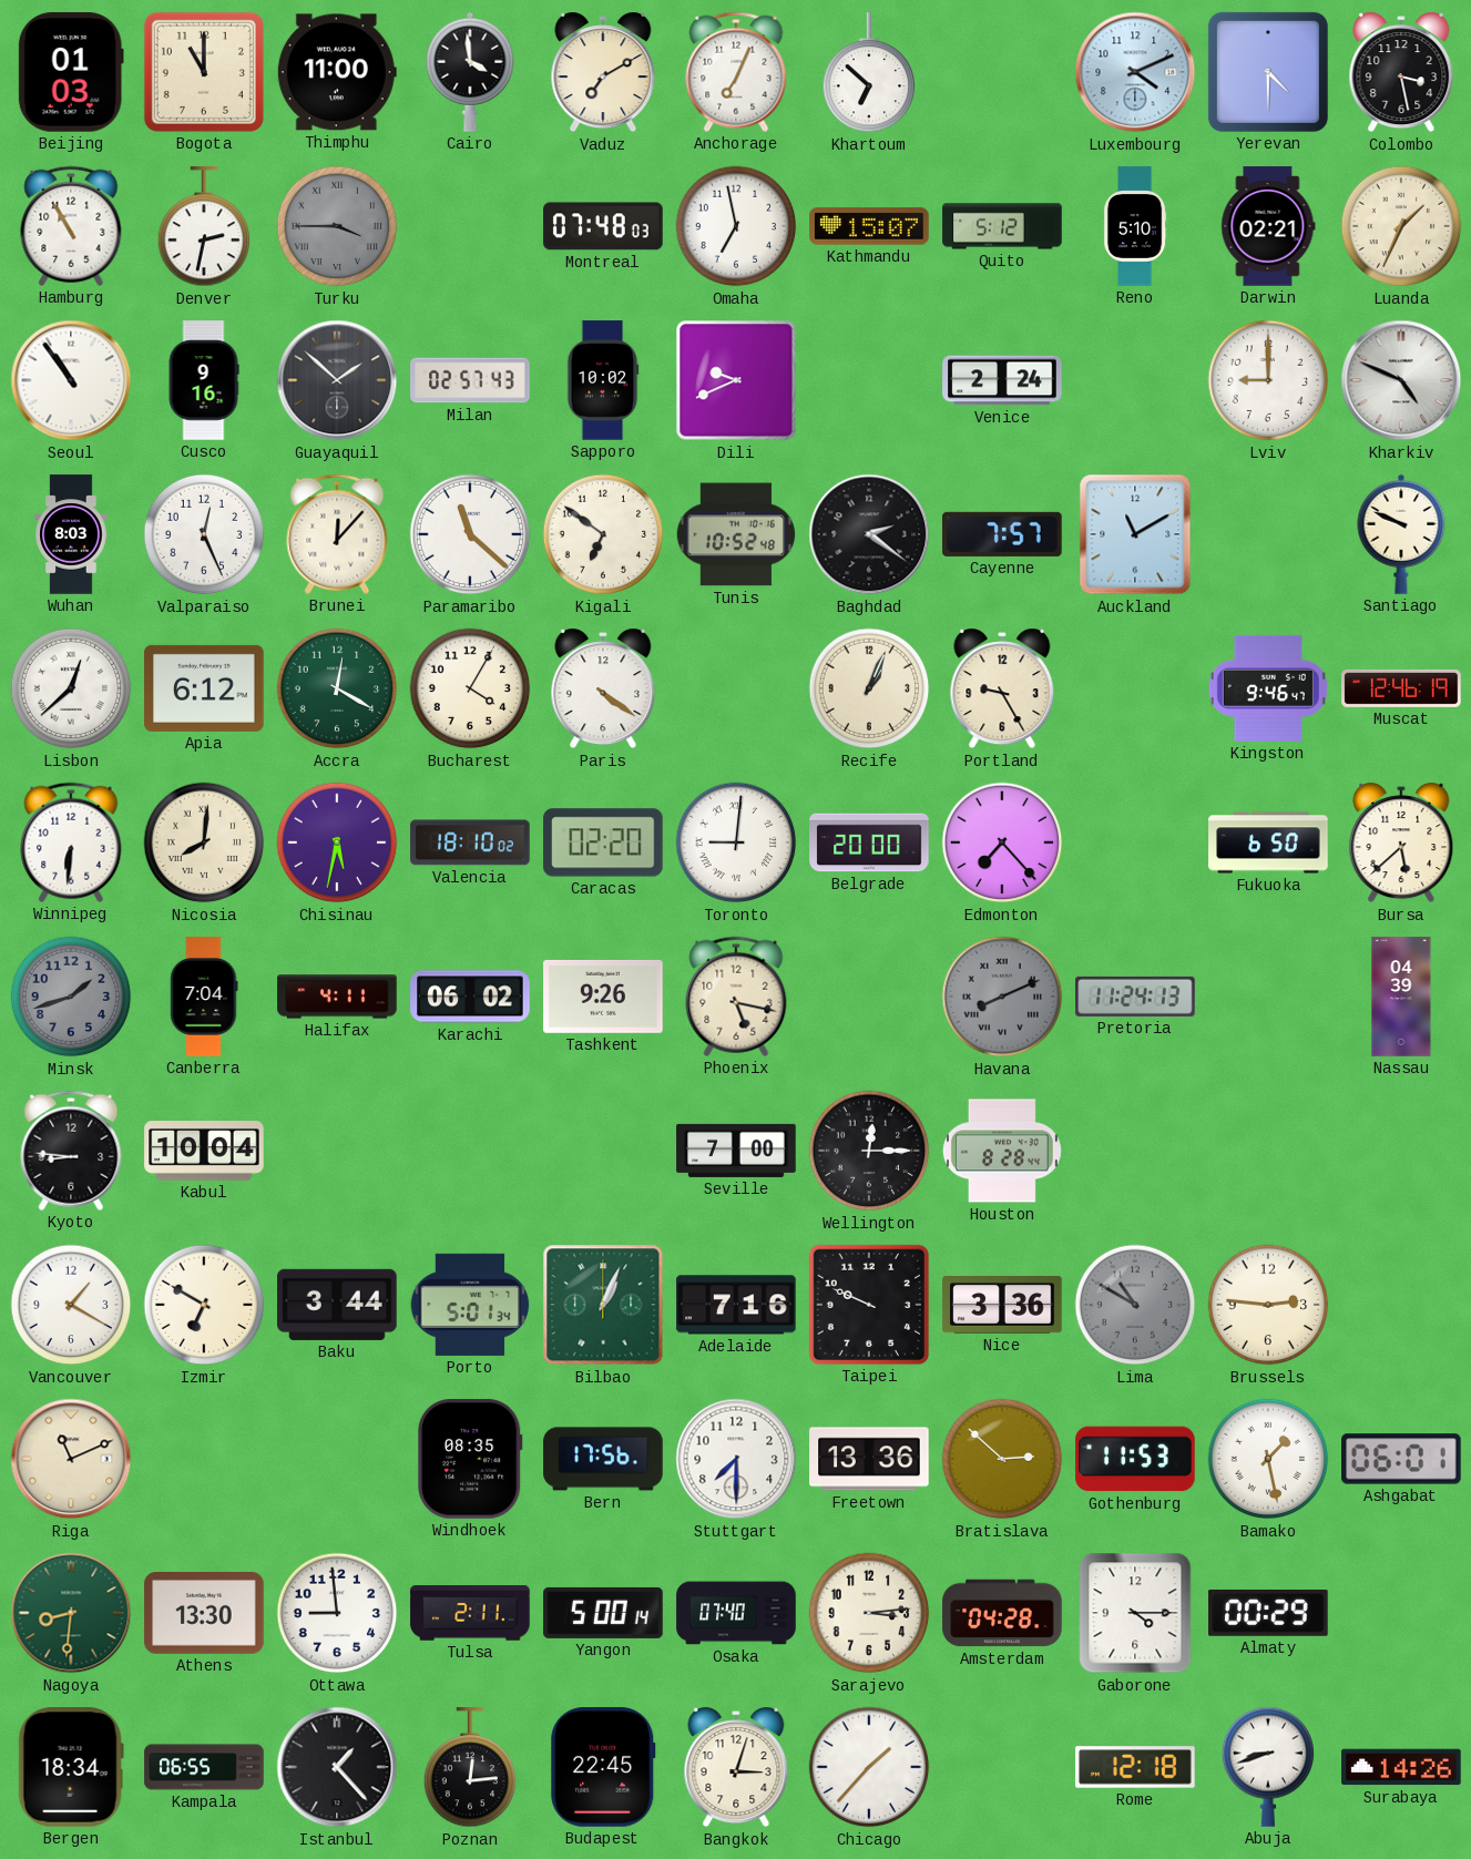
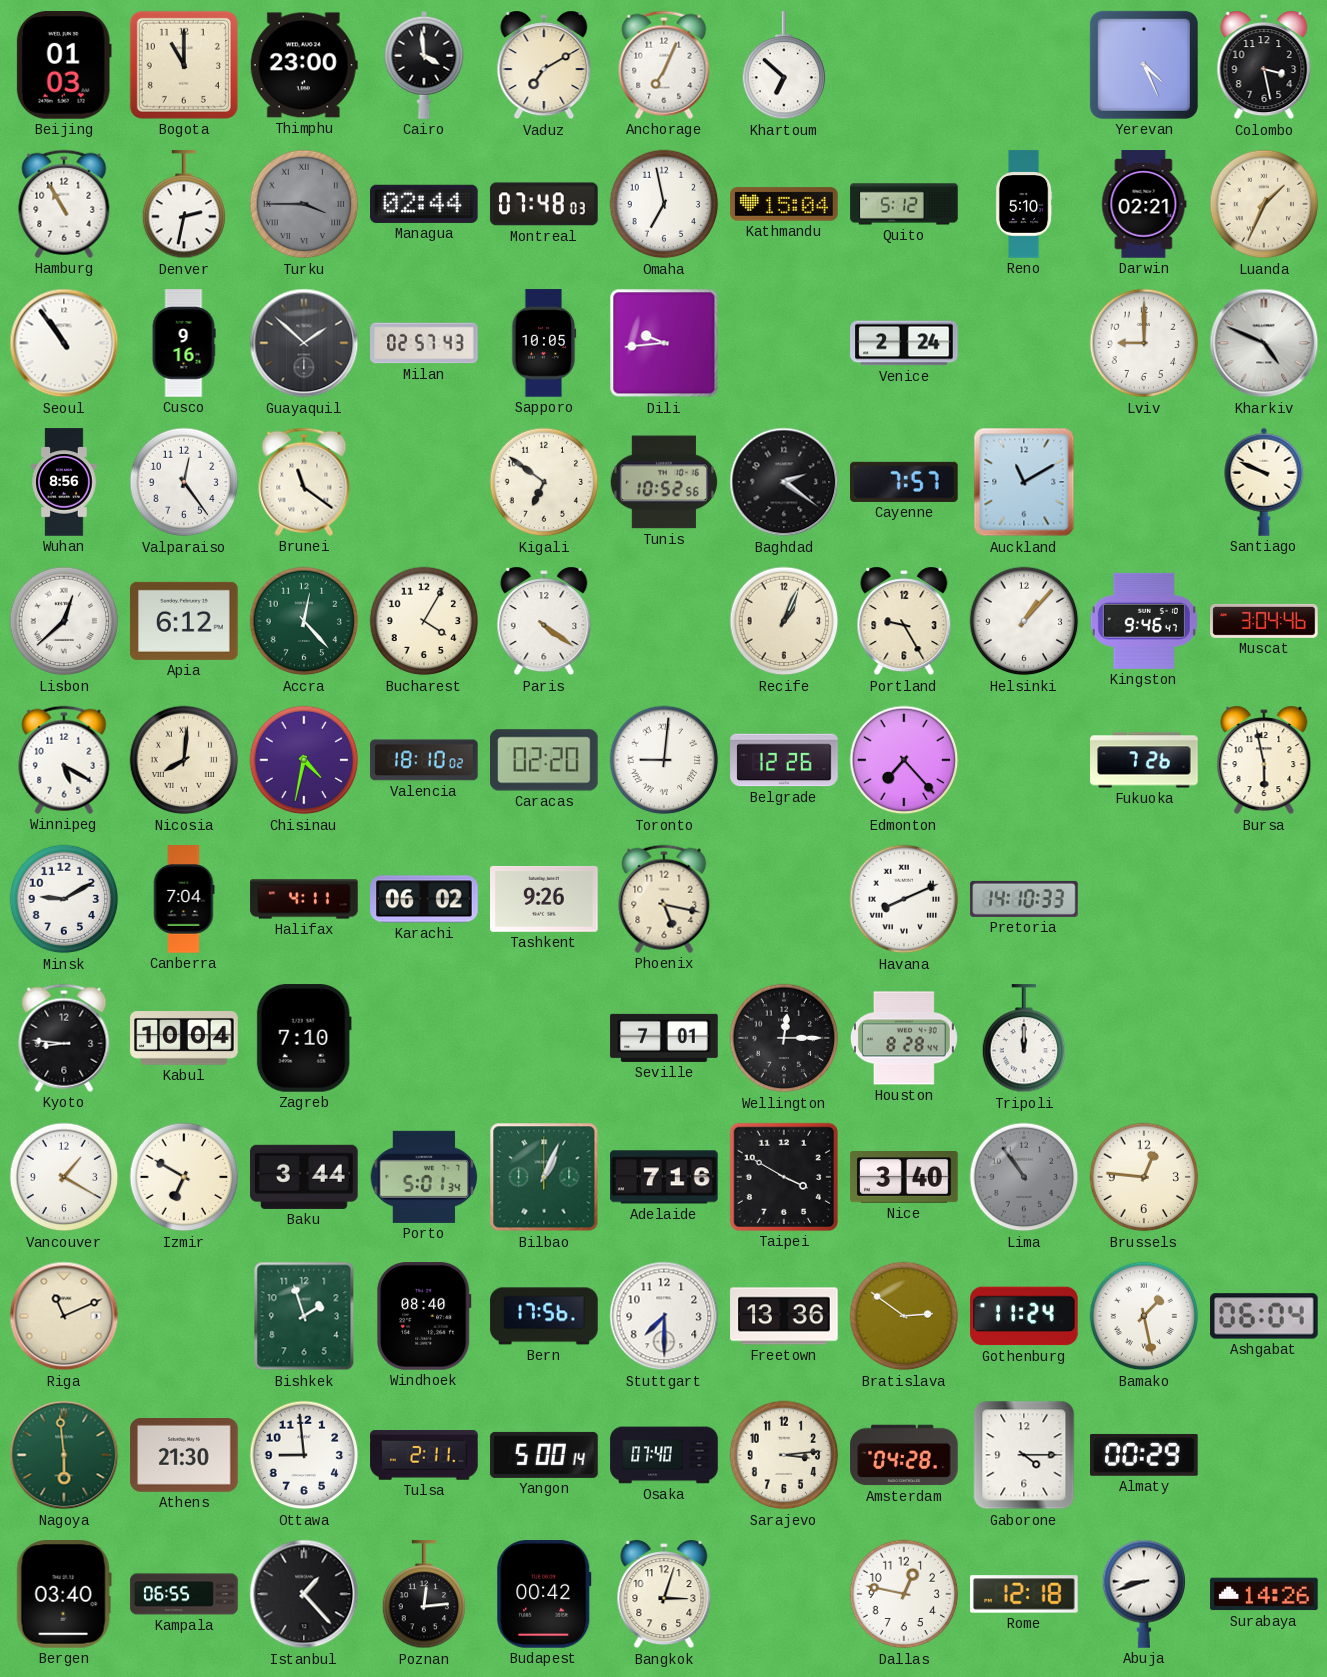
Thimphu: 11:00 -> 23:00 (304, 65)
Luxembourg: 4:11 -> none (1135, 72)
Yerevan: 4:30 -> 4:26 (1144, 65)
Managua: none -> 02:44 (424, 204)
Kathmandu: 15:07 -> 15:04 (784, 204)
Sapporo: 10:02 -> 10:05 (544, 343)
Dili: 9:41 -> 9:44 (664, 343)
Wuhan: 8:03 -> 8:56 (64, 482)
Valparaiso: 12:26 -> 12:24 (184, 482)
Brunei: 12:07 -> 11:21 (304, 482)
Paramaribo: 11:22 -> none (470, 534)
Tunis: 10:52:48 -> 10:52:56 (663, 482)
Accra: 12:20 -> 12:23 (304, 621)
Helsinki: none -> 1:07 (1024, 621)
Muscat: 12:46 -> 3:04 (1264, 621)
Winnipeg: 6:31 -> 5:20 (64, 760)
Chisinau: 5:32 -> 4:32 (304, 760)
Belgrade: 20:00 -> 12:26 (784, 760)
Fukuoka: 6:50 -> 7:26 (1144, 760)
Bursa: 5:38 -> 5:58 (1264, 760)
Minsk: 1:42 -> 9:10 (64, 899)
Minsk dial: grey -> white (64, 899)
Havana dial: grey -> white (904, 899)
Pretoria: 11:24 -> 14:10 (1024, 899)
Nassau: 04:39 -> none (1401, 997)
Zagreb: none -> 7:10 (304, 1038)
Seville: 7:00 -> 7:01 (664, 1038)
Tripoli: none -> 12:00 (1024, 1039)
Taipei: 9:49 -> 3:50 (784, 1177)
Nice: 3:36 -> 3:40 (904, 1177)
Lima: 10:50 -> 10:54 (1024, 1177)
Brussels: 2:46 -> 12:46 (1144, 1177)
Bishkek: none -> 1:57 (304, 1316)
Windhoek: 08:35 -> 08:40 (425, 1316)
Bratislava: 2:52 -> 2:51 (904, 1316)
Gothenburg: 11:53 -> 11:24 (1024, 1316)
Ashgabat: 06:01 -> 06:04 (1264, 1316)
Nagoya: 8:31 -> 5:59 (64, 1455)
Athens: 13:30 -> 21:30 (184, 1456)
Bergen: 18:34 -> 03:40 (64, 1594)
Budapest: 22:45 -> 00:42 (544, 1594)
Chicago: 1:37 -> none (869, 1767)
Dallas: none -> 12:47 (904, 1594)
